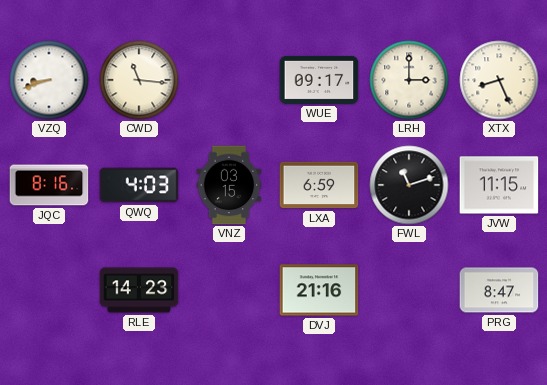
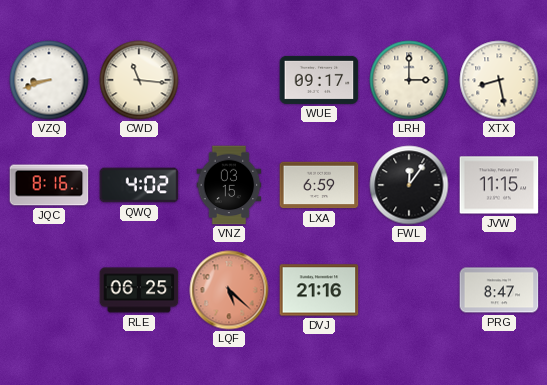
XTX: 8:26 -> 8:28 (499, 80)
QWQ: 4:03 -> 4:02 (139, 185)
FWL: 11:12 -> 12:06 (409, 185)
RLE: 14:23 -> 06:25 (139, 290)
LQF: none -> 5:22 (229, 290)
